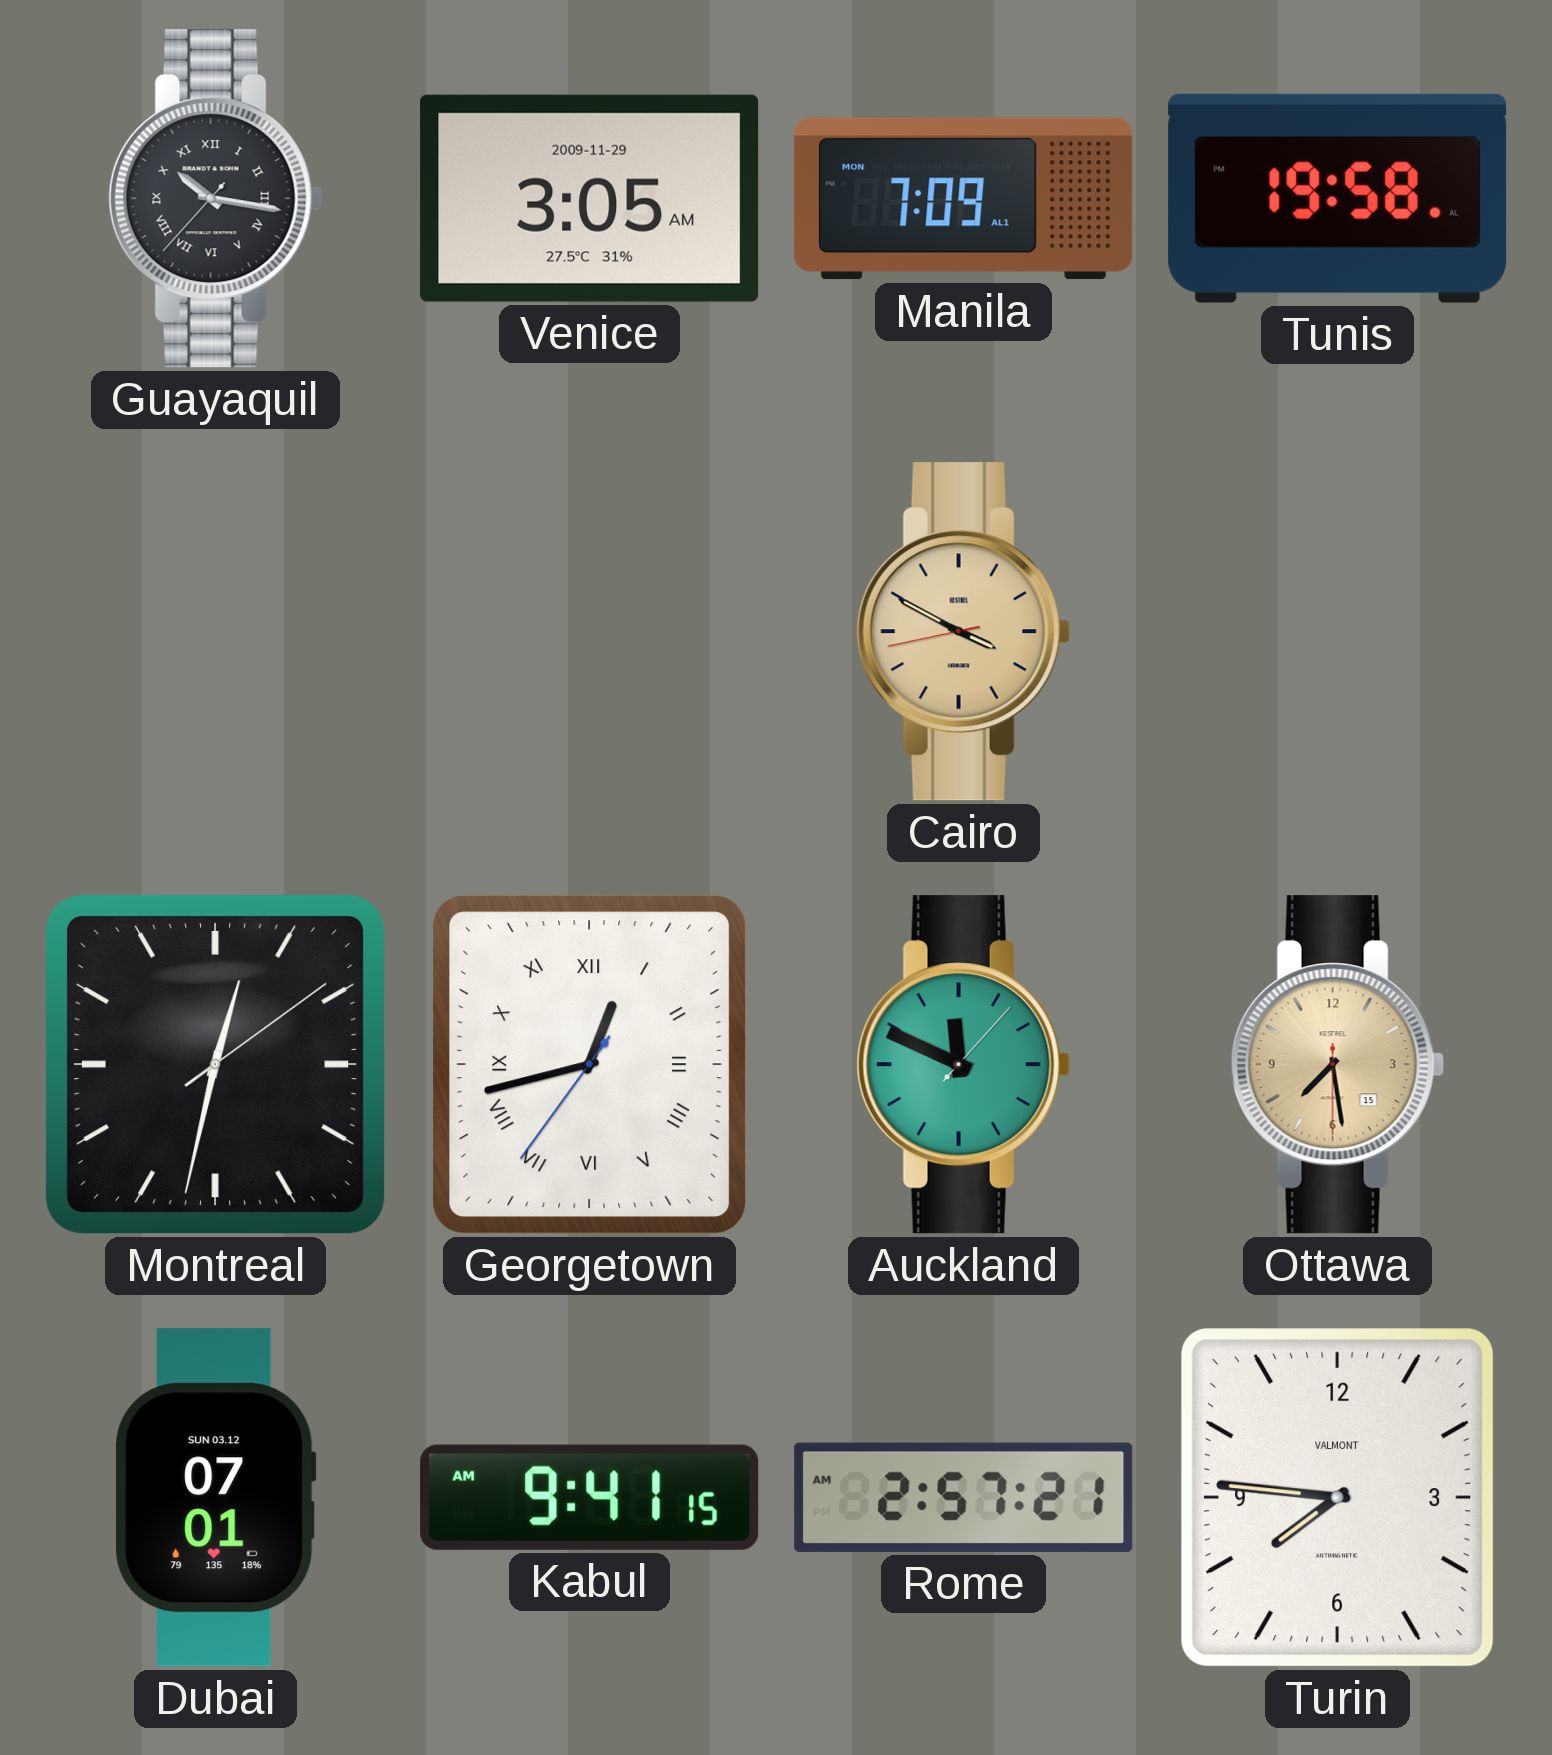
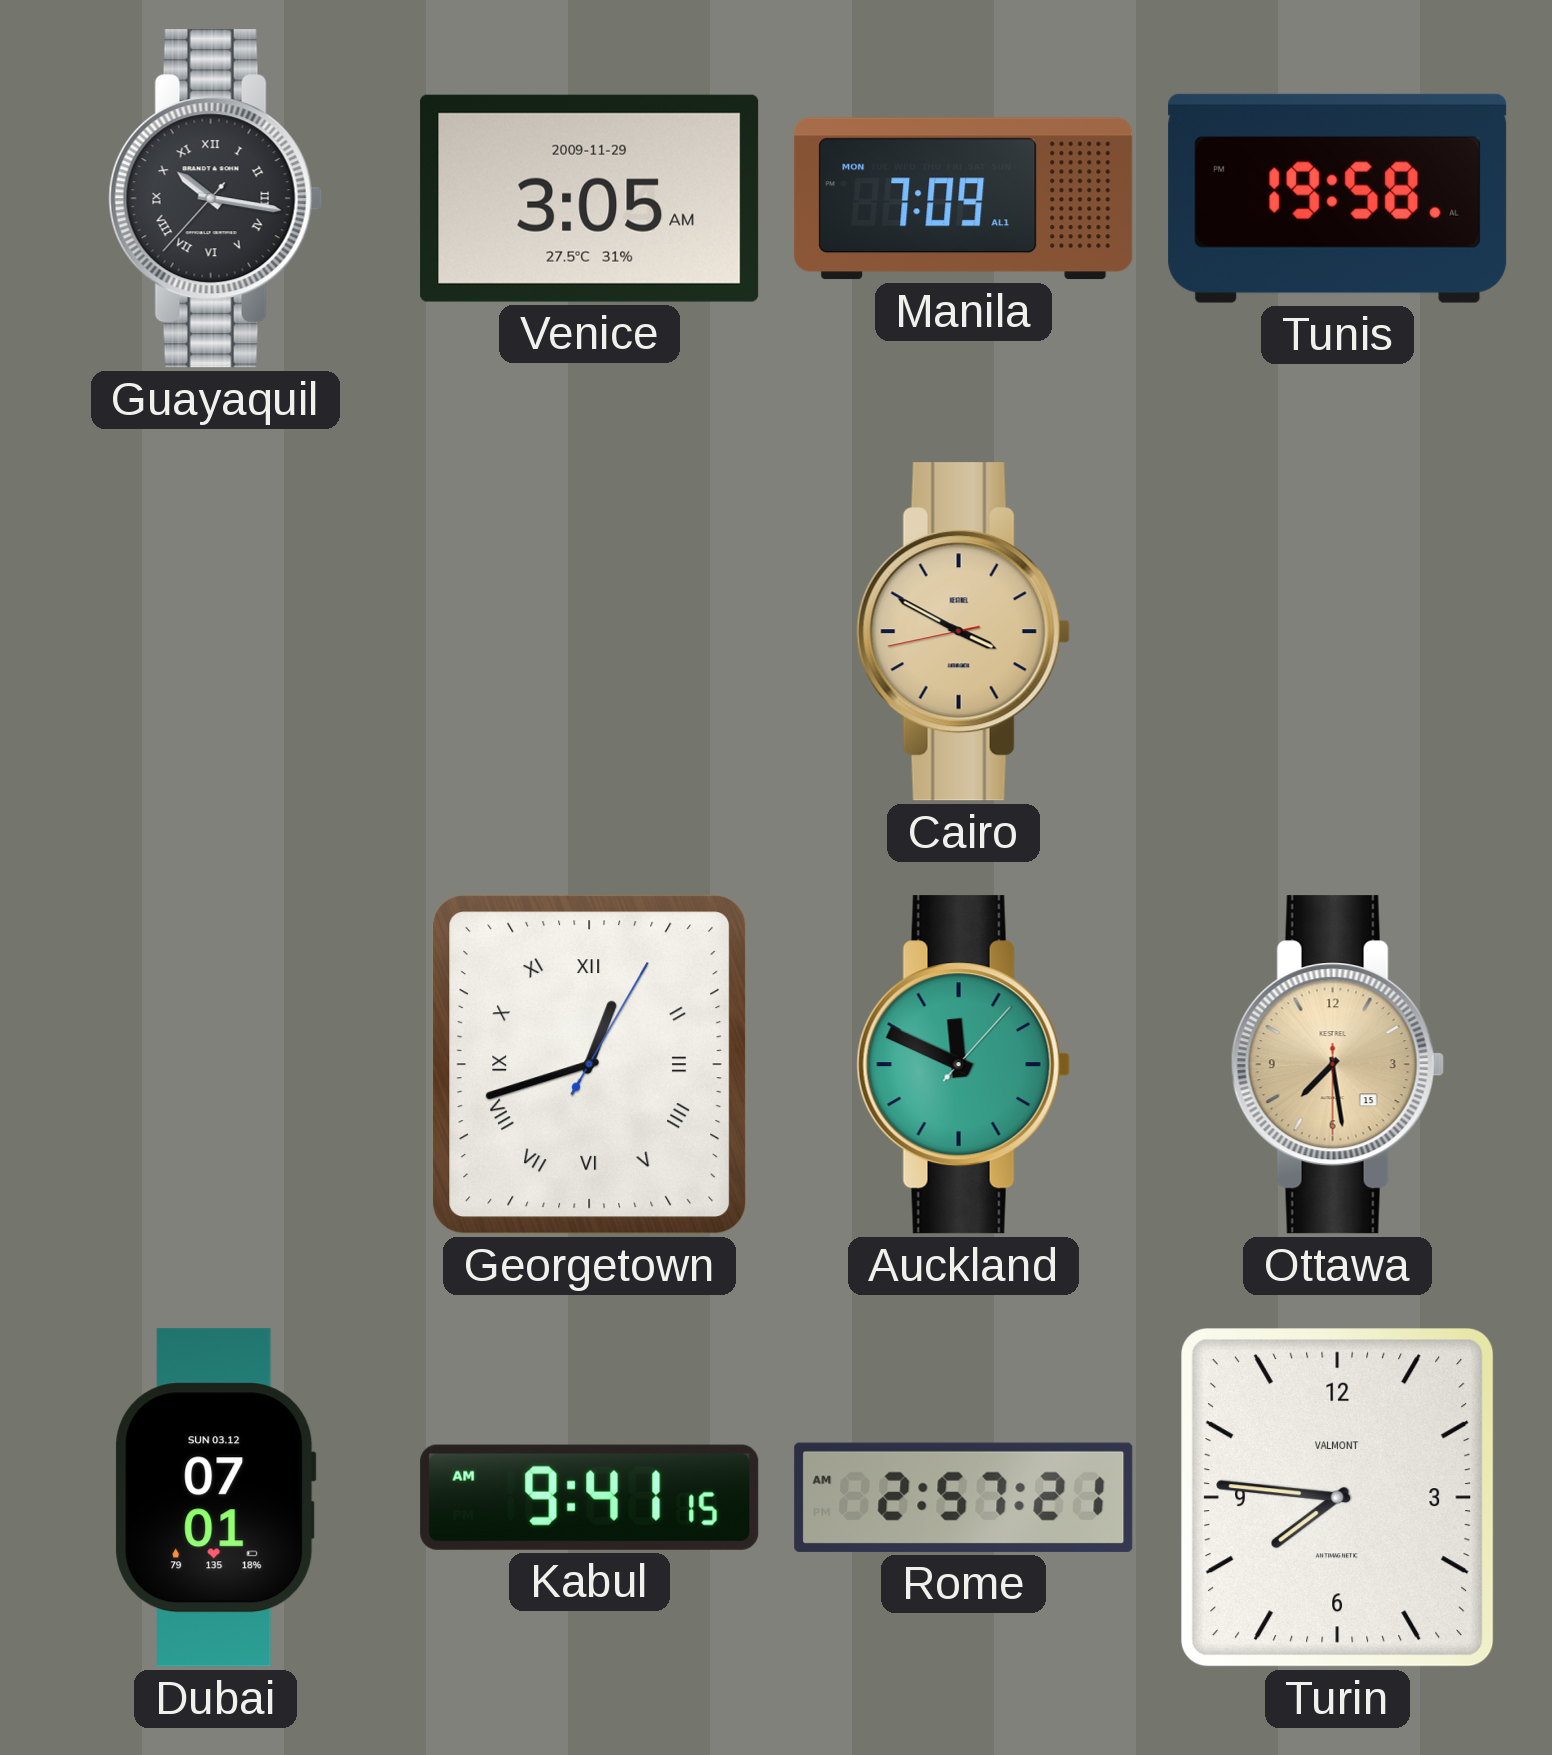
Montreal: 12:32 -> none (215, 1064)
Georgetown: 12:42:36 -> 12:42:05 (590, 1065)
